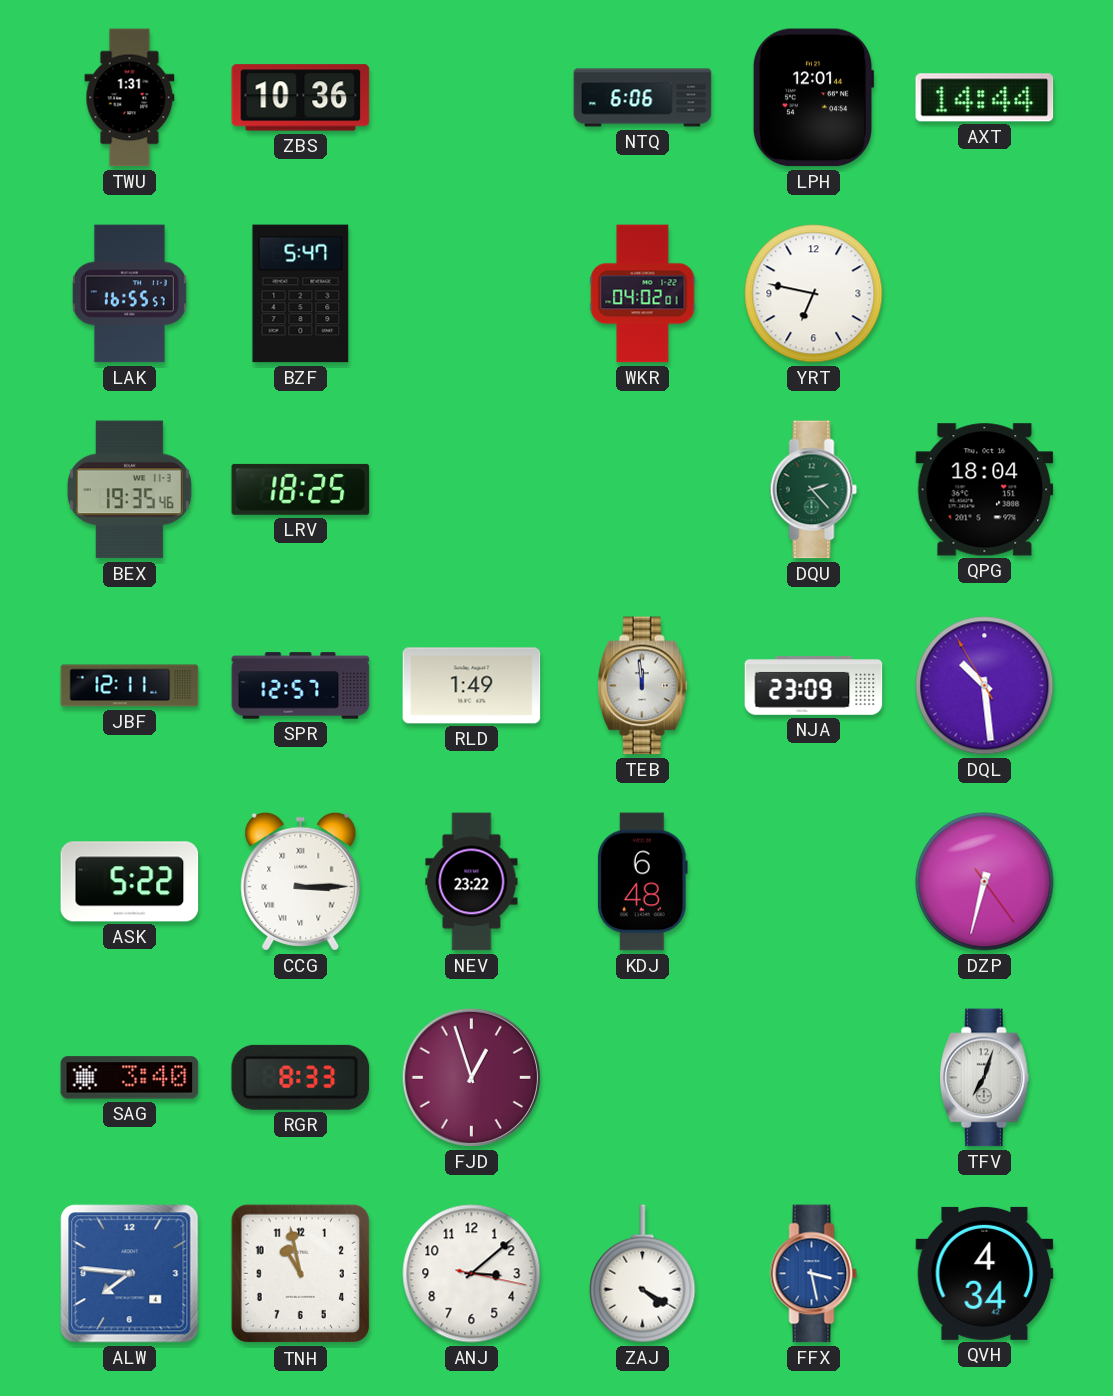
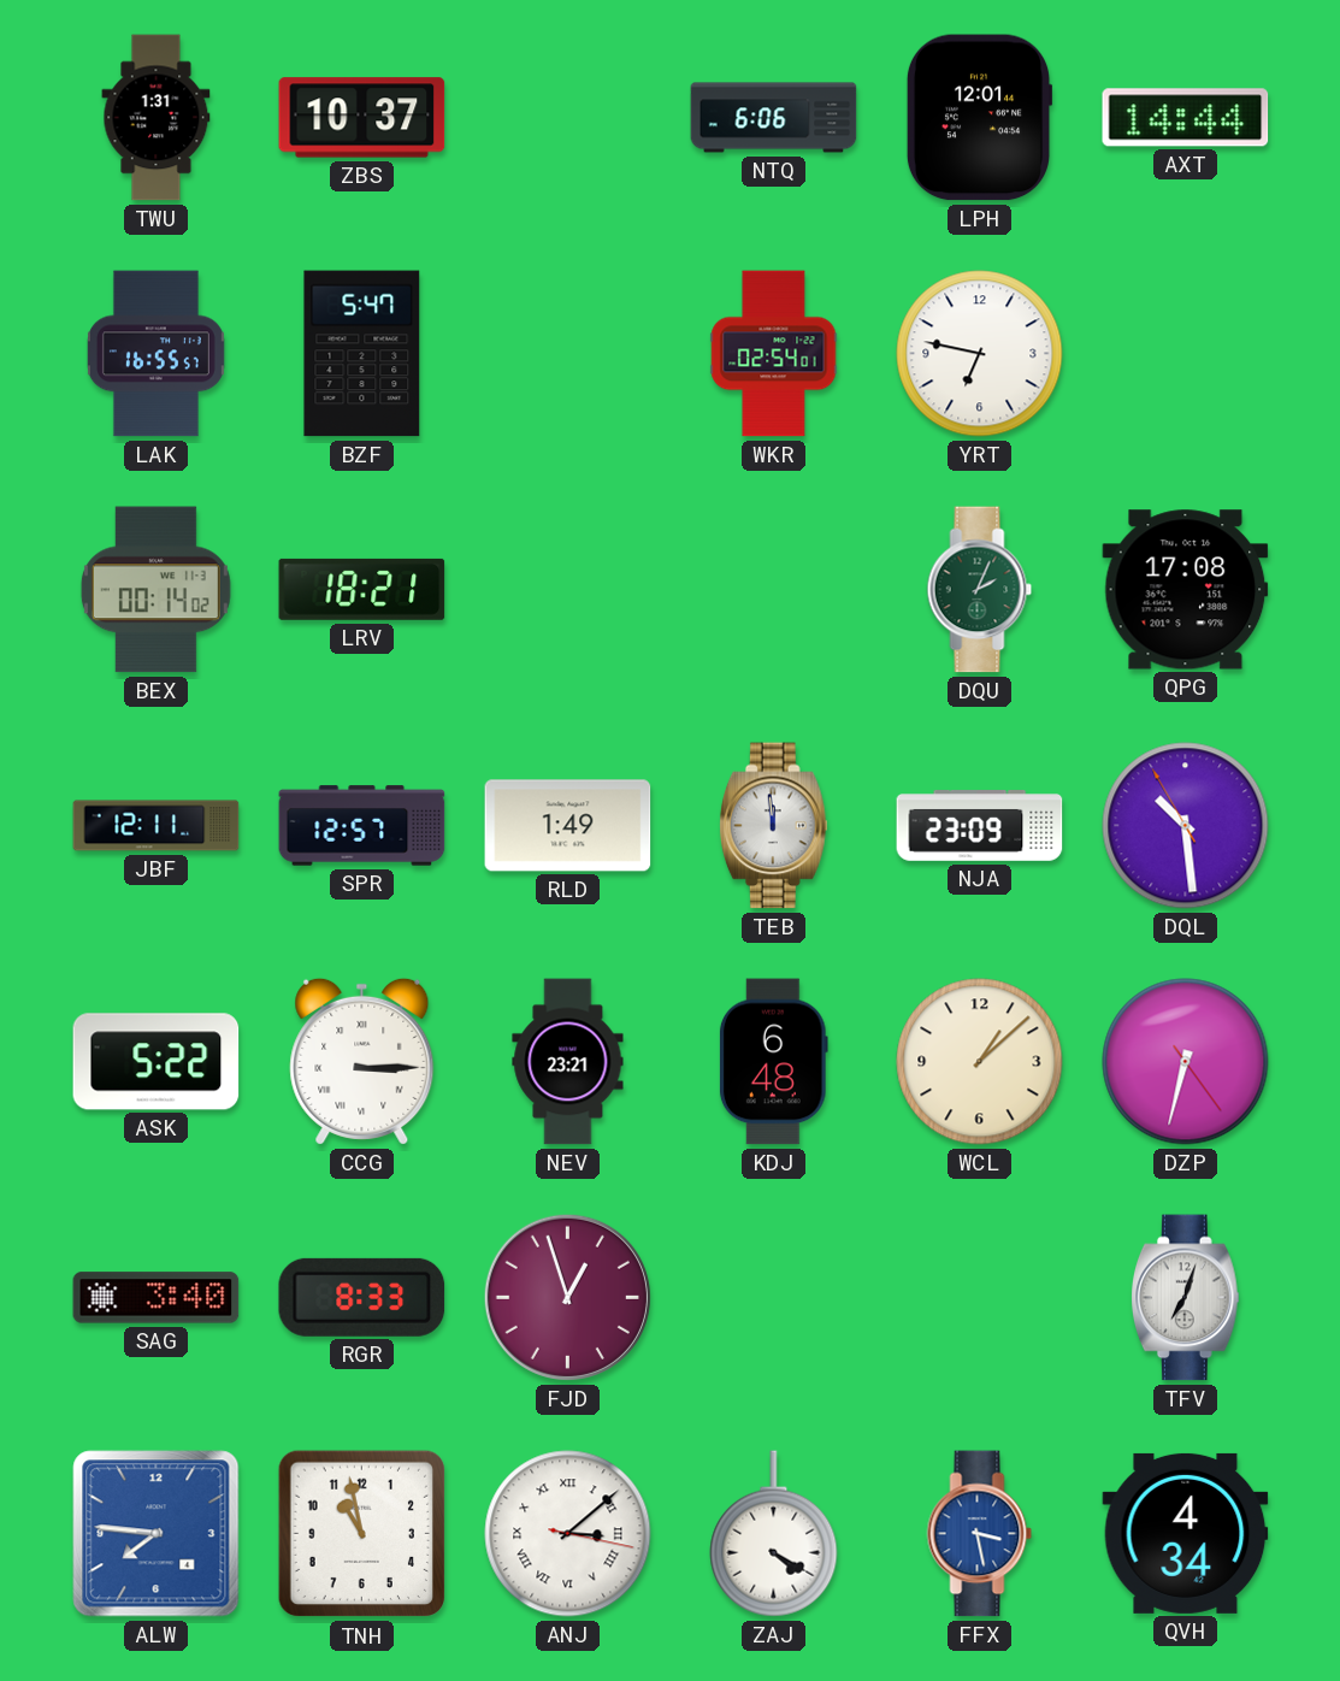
ZBS: 10:36 -> 10:37 (362, 118)
WKR: 04:02 -> 02:54 (774, 354)
BEX: 19:35 -> 00:14 (155, 590)
LRV: 18:25 -> 18:21 (362, 589)
DQU: 2:23 -> 2:04 (980, 590)
QPG: 18:04 -> 17:08 (1186, 590)
NEV: 23:22 -> 23:21 (568, 1062)
WCL: none -> 1:08 (980, 1062)
ANJ numerals: Arabic -> Roman (568, 1534)
